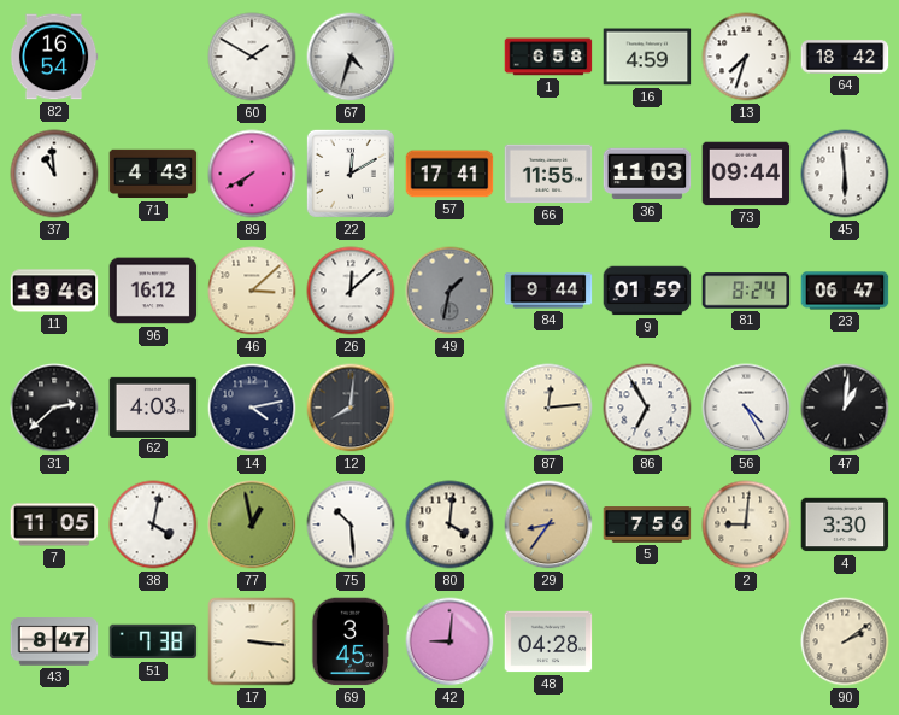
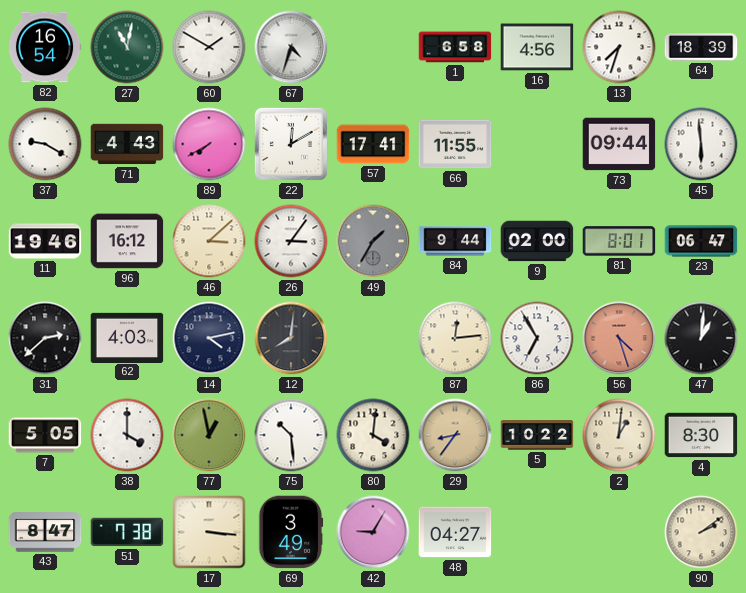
27: none -> 11:02 (127, 47)
16: 4:59 -> 4:56 (537, 47)
64: 18:42 -> 18:39 (701, 47)
37: 10:59 -> 9:20 (45, 144)
36: 11:03 -> none (647, 174)
26: 12:08 -> 3:06 (291, 241)
49: 1:32 -> 1:35 (373, 241)
9: 01:59 -> 02:00 (537, 241)
81: 8:24 -> 8:01 (619, 241)
56: 4:25 -> 4:27 (619, 338)
56 dial: white -> salmon (619, 338)
7: 11:05 -> 5:05 (45, 435)
38: 4:02 -> 4:00 (127, 435)
5: 7:56 -> 10:22 (537, 435)
2: 9:01 -> 1:01 (619, 435)
4: 3:30 -> 8:30 (701, 435)
69: 3:45 -> 3:49 (291, 532)
42: 9:01 -> 9:05 (373, 532)
48: 04:28 -> 04:27 (455, 532)
